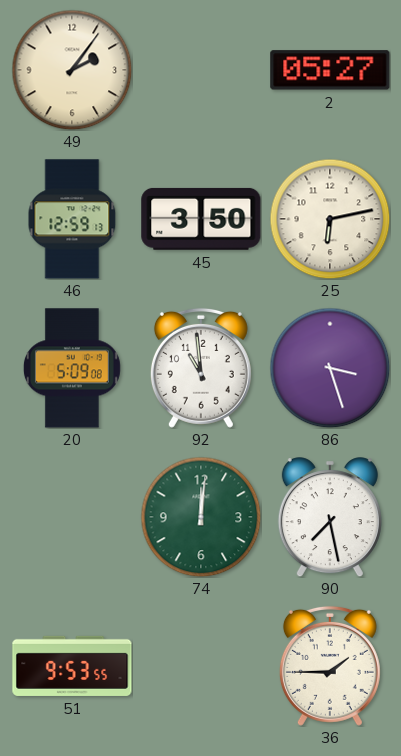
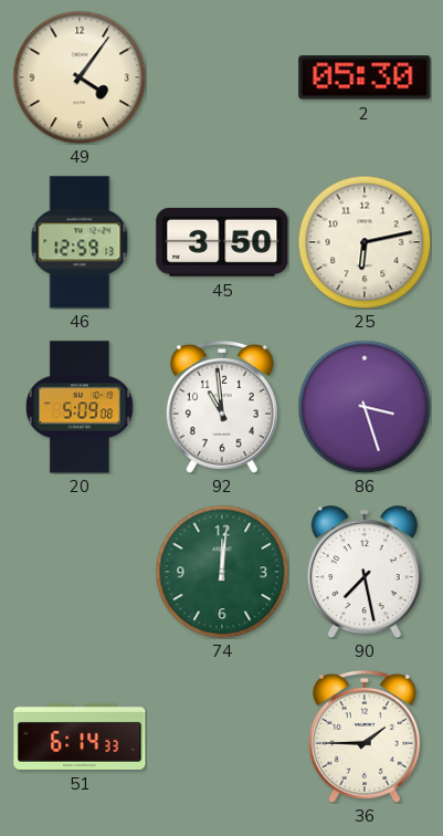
49: 2:06 -> 4:06 (80, 77)
2: 05:27 -> 05:30 (365, 77)
51: 9:53 -> 6:14 (80, 736)
